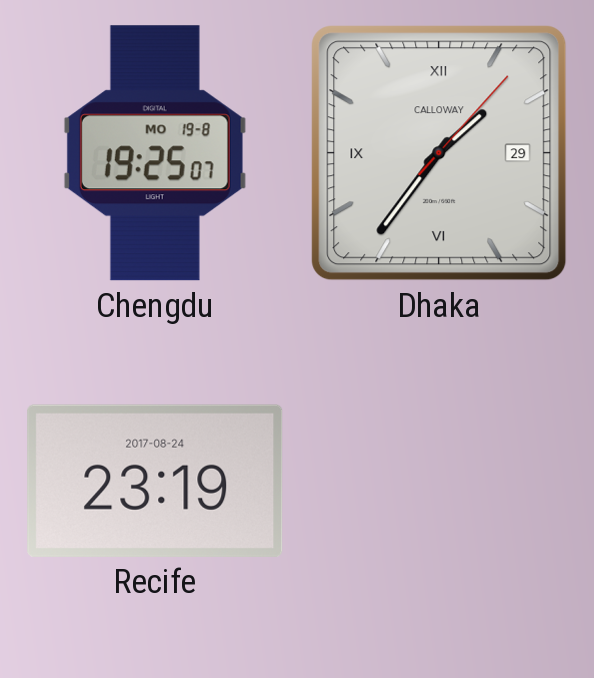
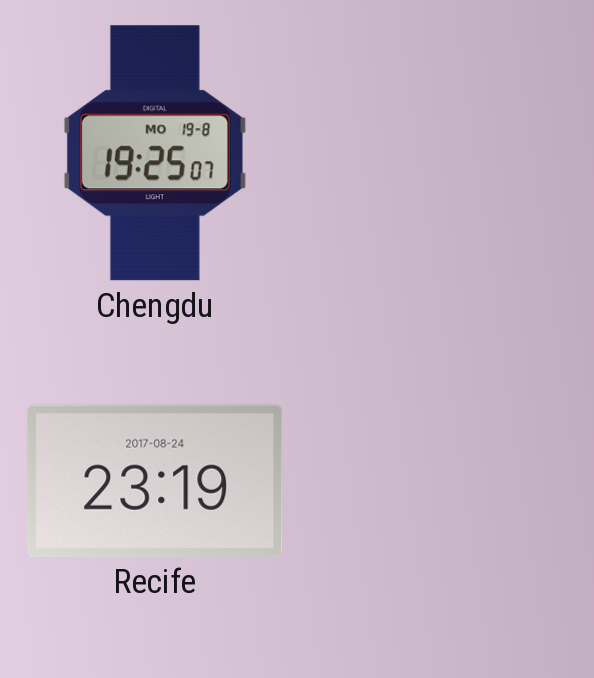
Dhaka: 1:36 -> none (439, 153)
